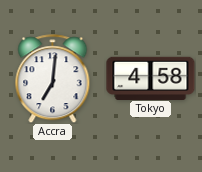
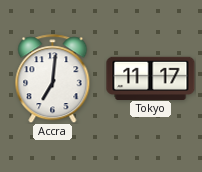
Tokyo: 4:58 -> 11:17 (151, 78)
